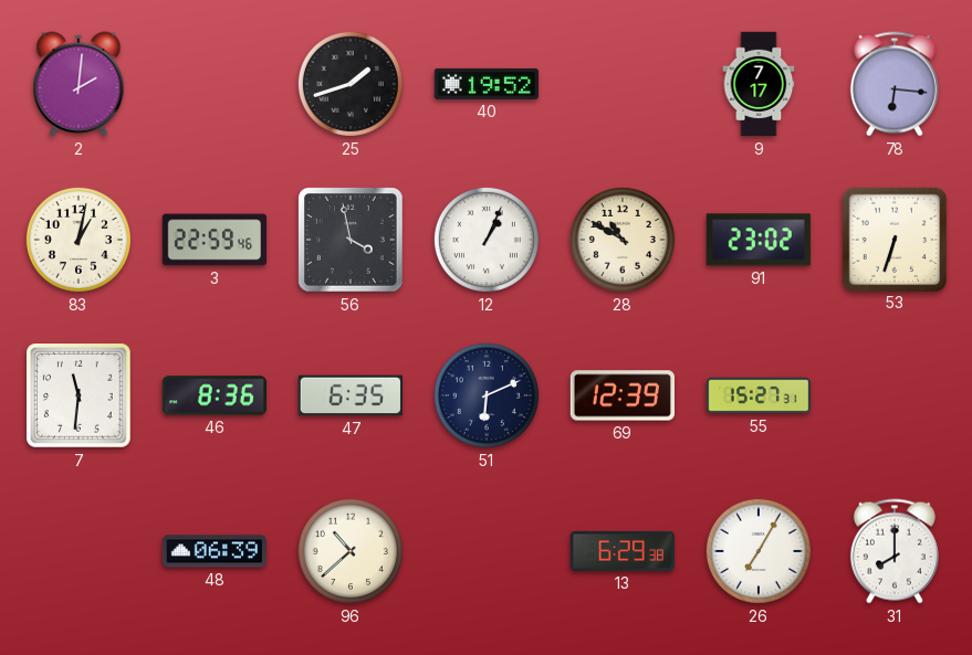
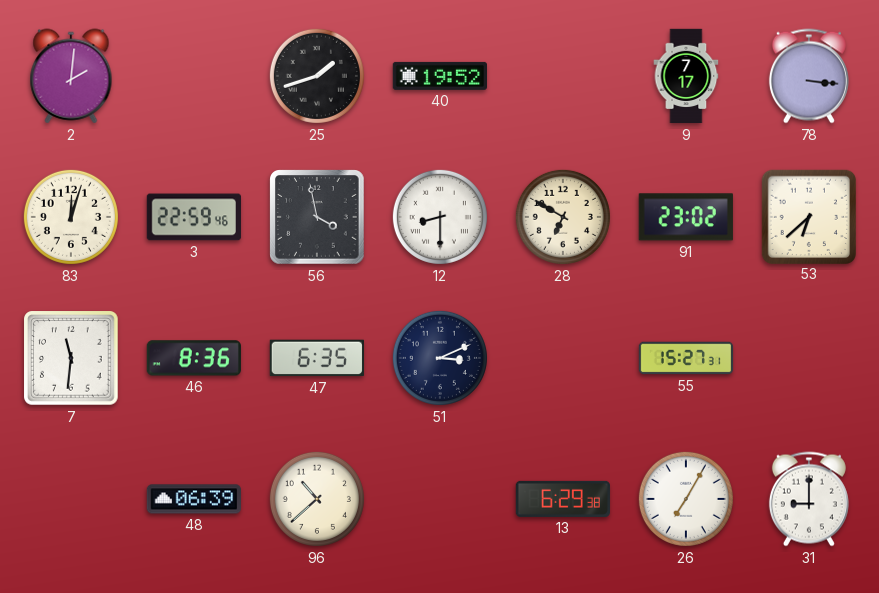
78: 6:16 -> 3:16 (809, 76)
83: 1:02 -> 12:03 (71, 217)
12: 1:04 -> 8:30 (440, 217)
28: 10:50 -> 6:50 (563, 217)
53: 6:33 -> 6:38 (808, 216)
51: 6:11 -> 3:11 (440, 358)
69: 12:39 -> none (621, 395)
31: 8:00 -> 9:00 (809, 499)
